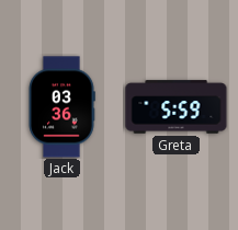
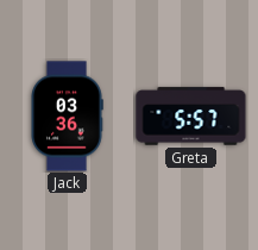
Greta: 5:59 -> 5:57 (191, 117)
